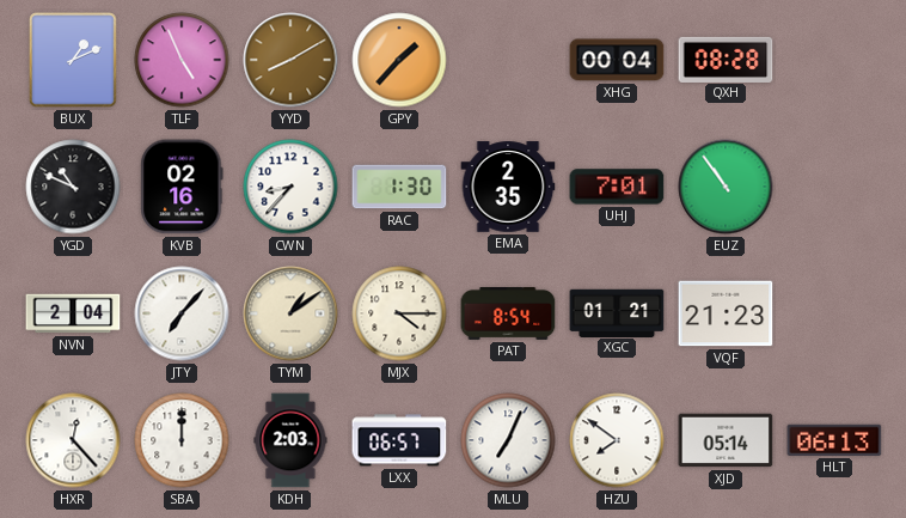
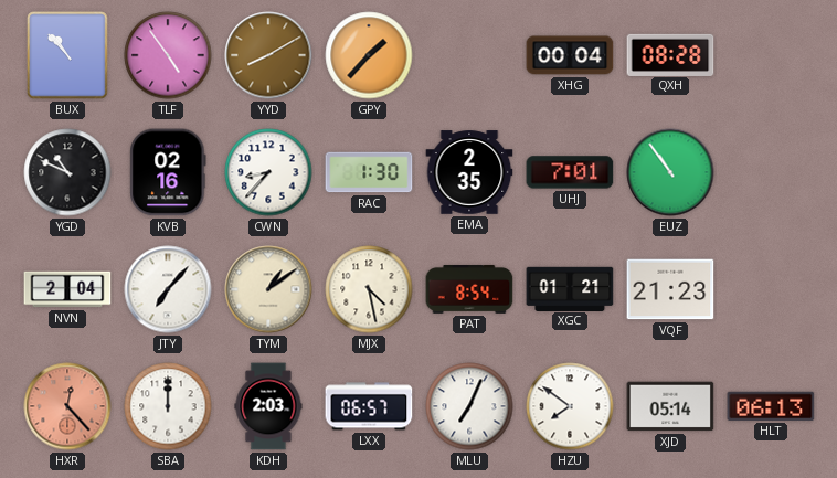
BUX: 1:11 -> 10:53 (67, 55)
TLF: 4:56 -> 4:54 (168, 55)
MJX: 4:15 -> 4:28 (369, 289)
HXR dial: white -> salmon (67, 406)
